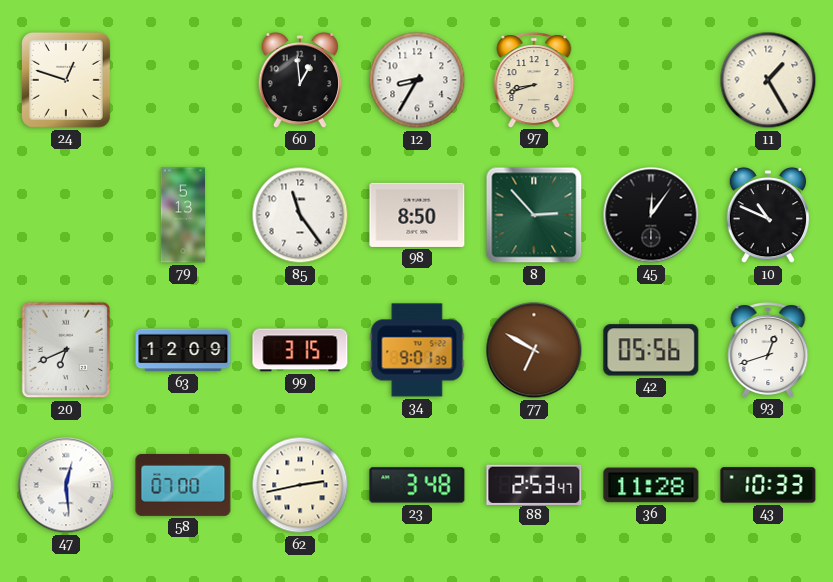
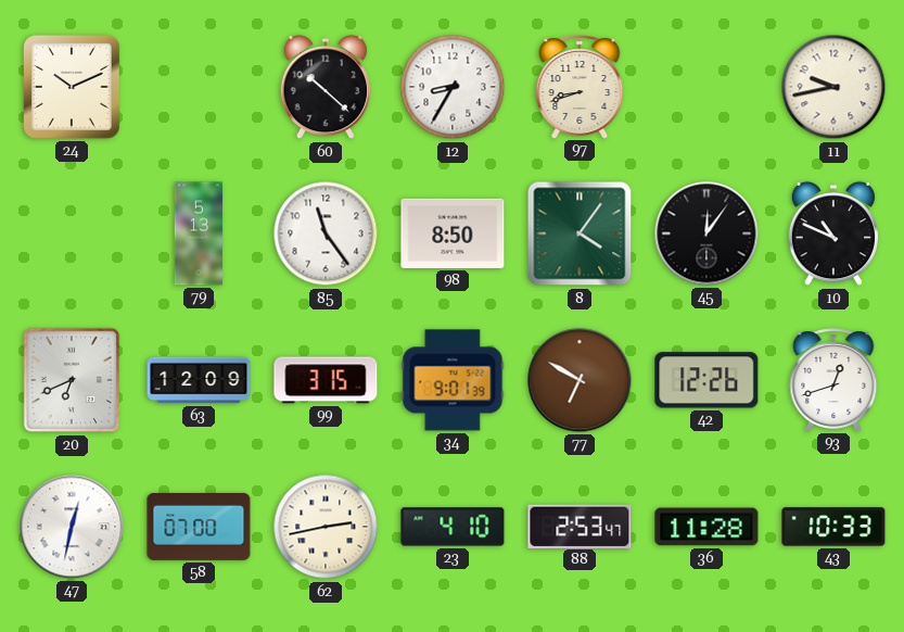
24: 12:48 -> 10:11 (72, 87)
60: 12:59 -> 10:22 (324, 87)
11: 1:25 -> 9:43 (833, 87)
8: 2:53 -> 4:06 (580, 233)
42: 05:56 -> 12:26 (706, 380)
47: 12:29 -> 12:32 (72, 527)
23: 3:48 -> 4:10 (453, 527)
